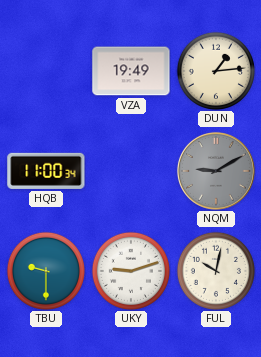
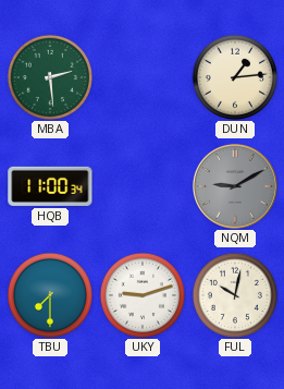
MBA: none -> 2:29 (50, 77)
VZA: 19:49 -> none (131, 71)
TBU: 9:30 -> 7:30 (50, 295)
